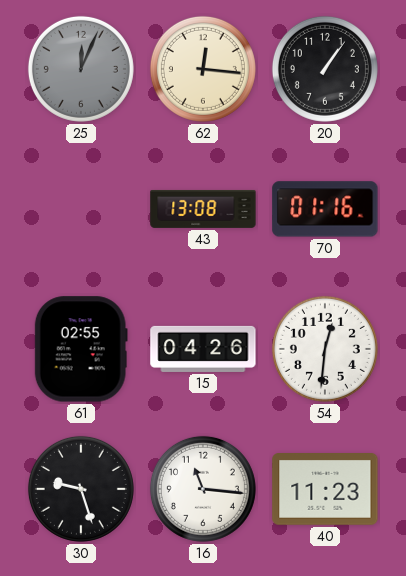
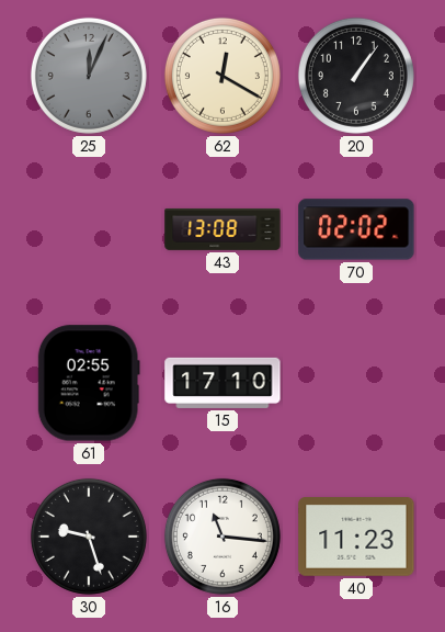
62: 12:16 -> 12:20 (222, 76)
70: 01:16 -> 02:02 (356, 229)
15: 04:26 -> 17:10 (222, 383)
54: 12:31 -> none (325, 349)
